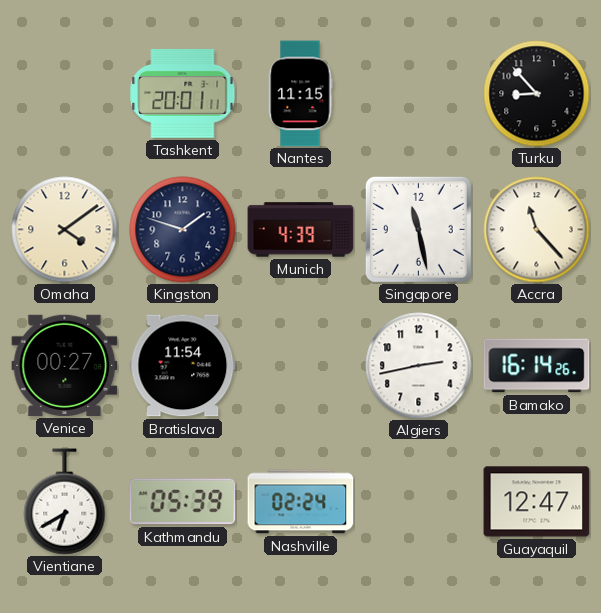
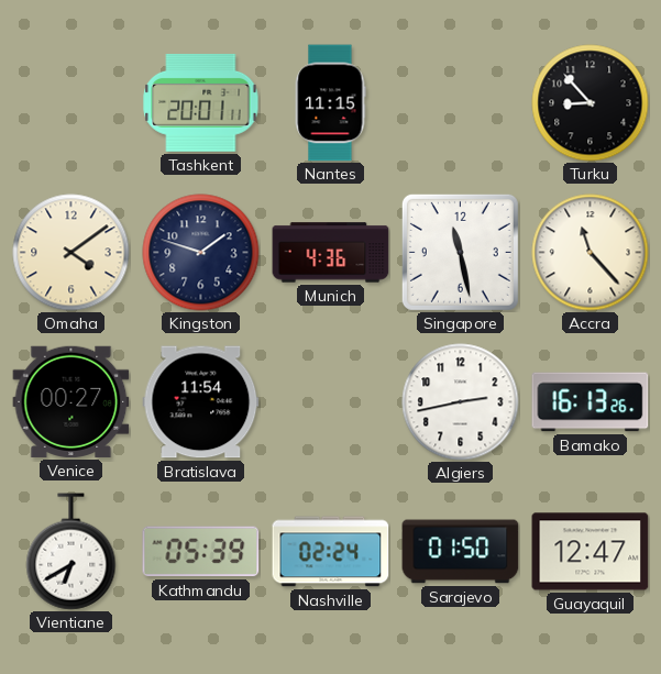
Munich: 4:39 -> 4:36 (331, 253)
Bamako: 16:14 -> 16:13 (591, 402)
Sarajevo: none -> 01:50 (461, 552)
